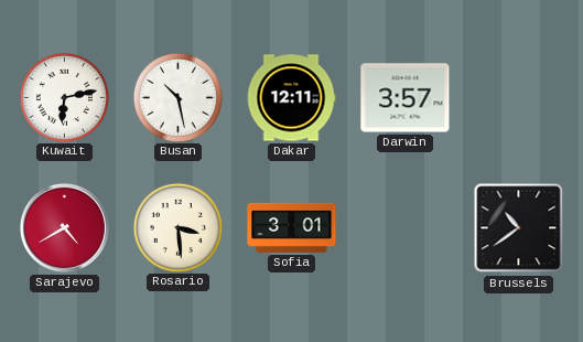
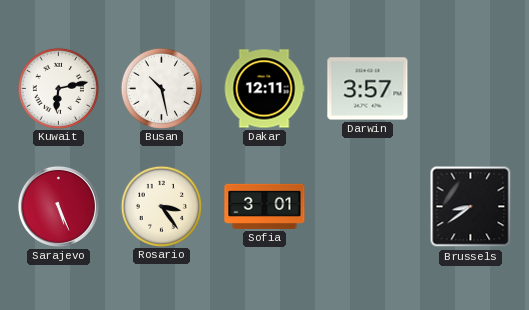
Sarajevo: 4:40 -> 5:26 (58, 206)
Rosario: 3:29 -> 3:24 (161, 206)
Brussels: 10:39 -> 8:39 (471, 207)
